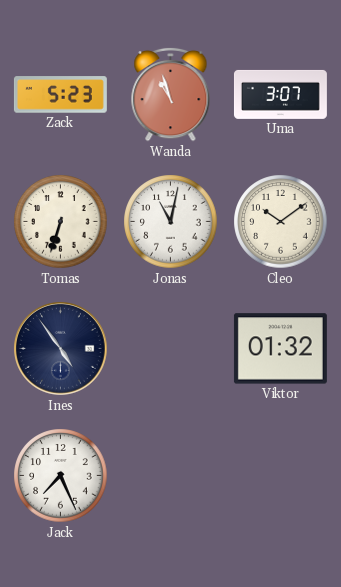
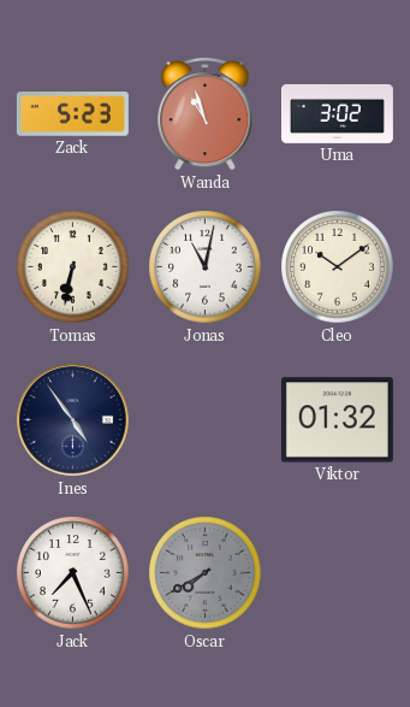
Uma: 3:07 -> 3:02 (337, 113)
Tomas: 6:33 -> 6:32 (73, 267)
Oscar: none -> 7:40 (206, 573)
